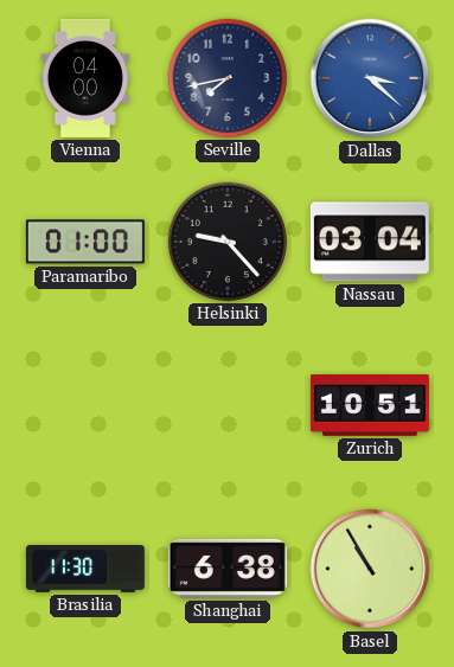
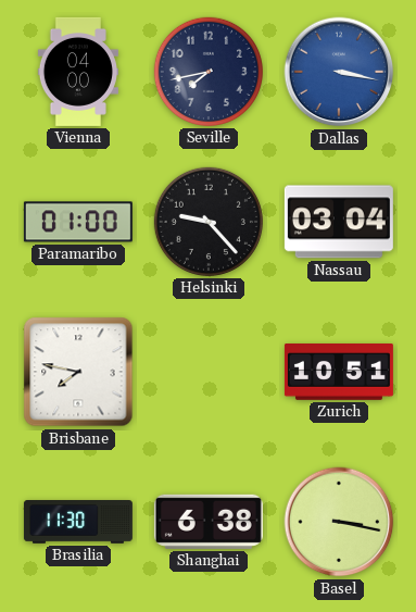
Dallas: 3:22 -> 3:17 (339, 72)
Brisbane: none -> 7:47 (78, 372)
Basel: 10:55 -> 3:17 (339, 522)
